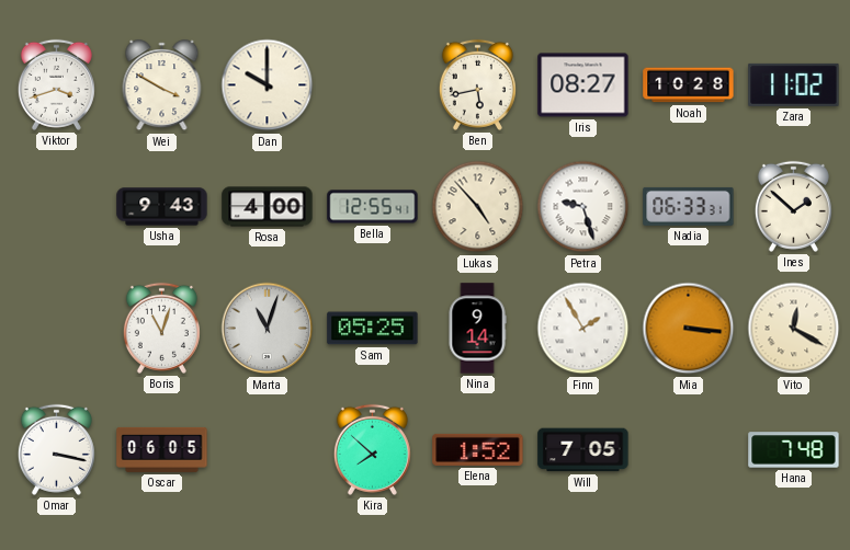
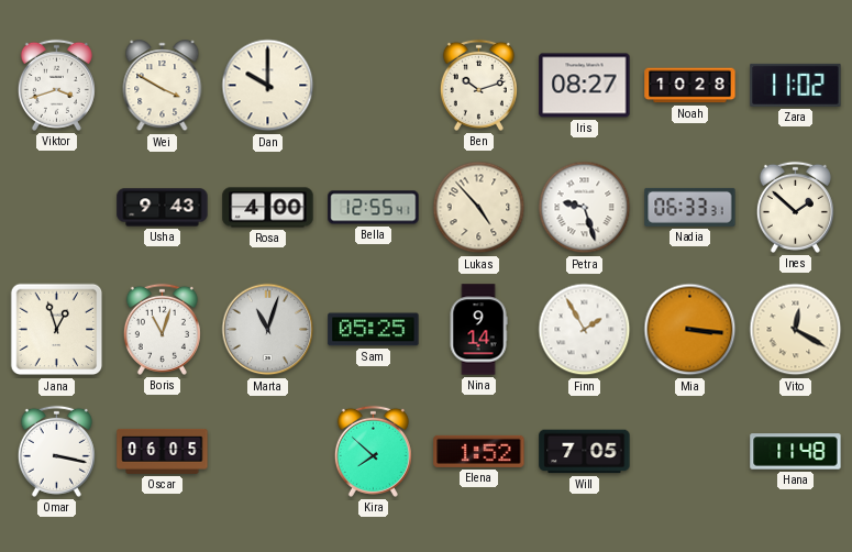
Ben: 5:43 -> 10:12 (478, 85)
Jana: none -> 12:57 (57, 330)
Hana: 7:48 -> 11:48 (796, 452)
